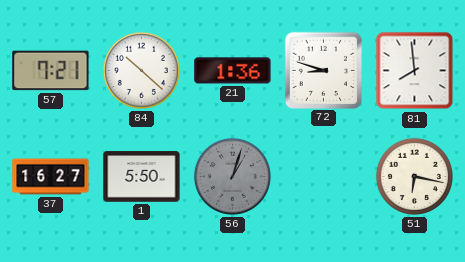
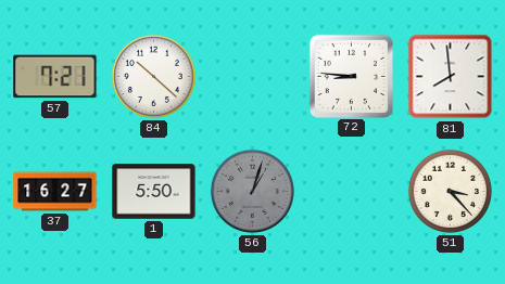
21: 1:36 -> none (233, 71)
72: 8:48 -> 8:46 (351, 76)
51: 6:17 -> 3:23 (450, 191)
